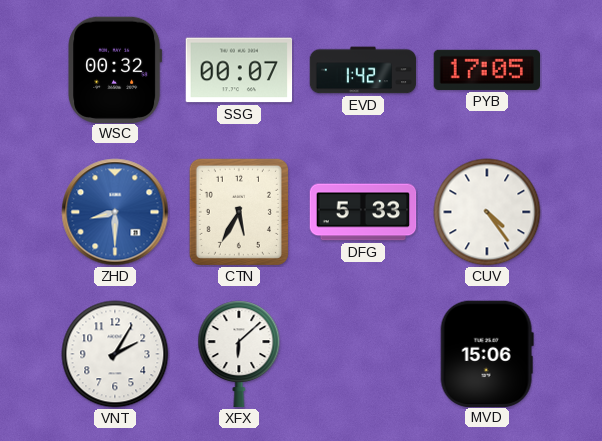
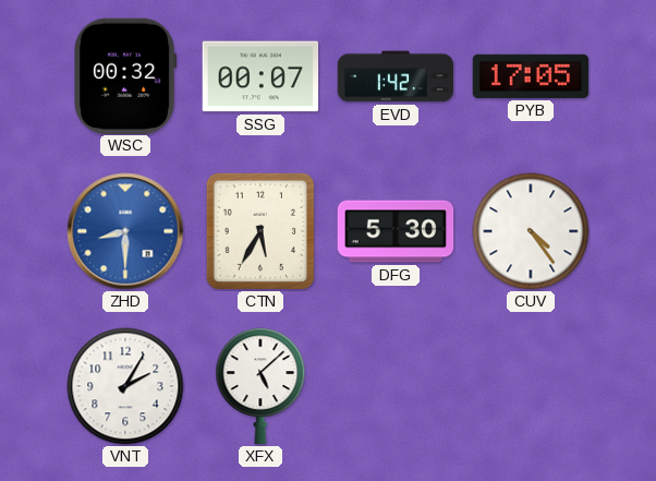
DFG: 5:33 -> 5:30 (396, 231)
XFX: 6:08 -> 5:08 (260, 386)
MVD: 15:06 -> none (487, 353)
